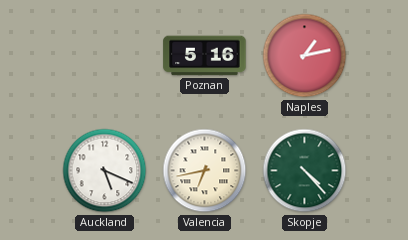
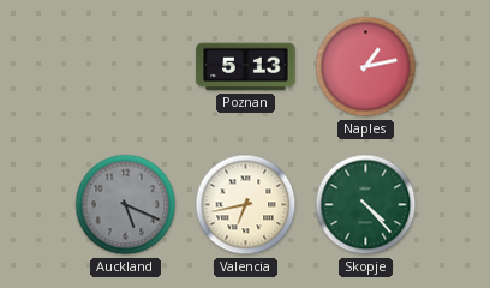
Poznan: 5:16 -> 5:13 (246, 67)
Auckland dial: white -> grey (126, 205)
